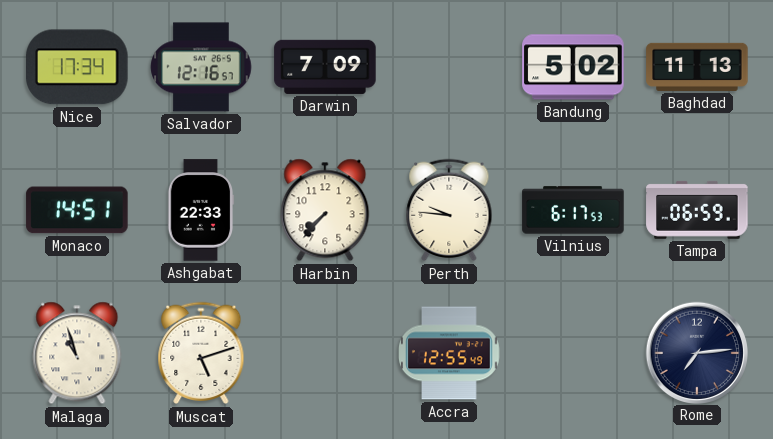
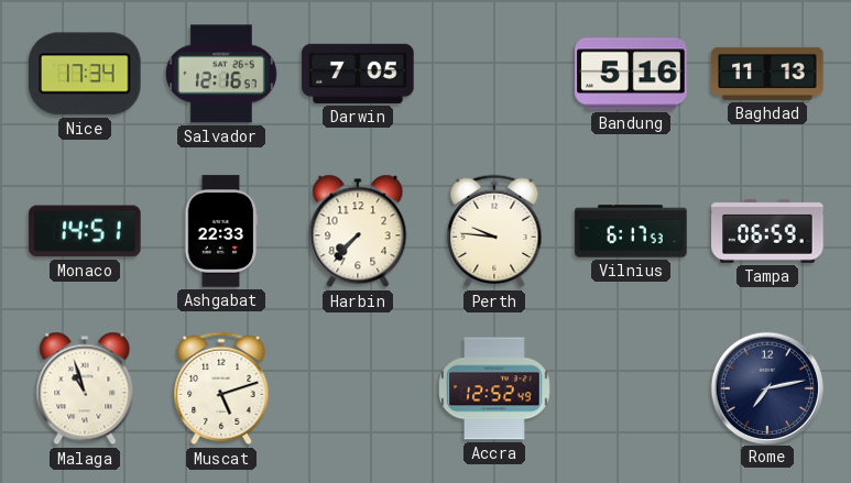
Darwin: 7:09 -> 7:05 (358, 74)
Bandung: 5:02 -> 5:16 (631, 74)
Accra: 12:55 -> 12:52 (495, 388)
Rome: 7:14 -> 7:13 (766, 387)
